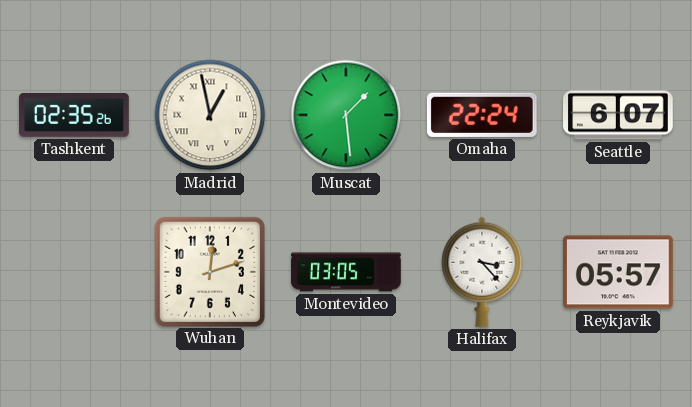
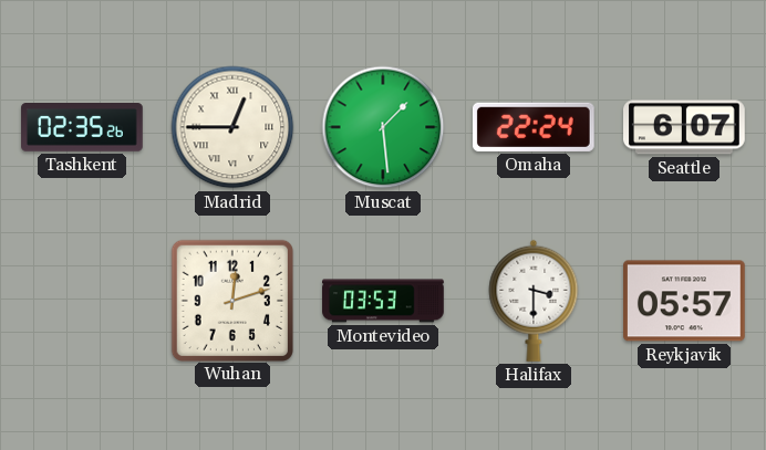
Madrid: 12:58 -> 12:45 (232, 127)
Montevideo: 03:05 -> 03:53 (383, 301)
Halifax: 3:23 -> 3:30 (534, 301)
